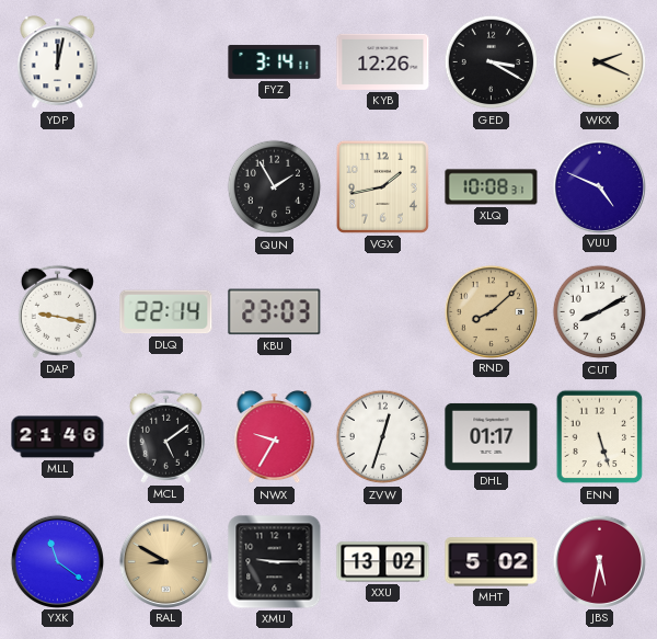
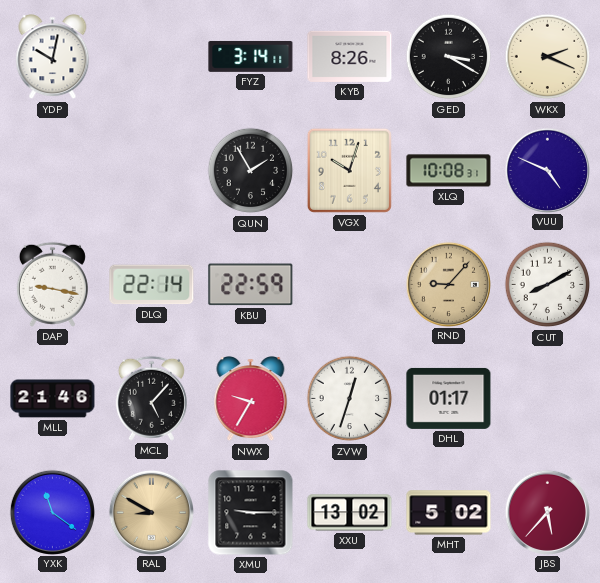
YDP: 12:02 -> 10:02 (53, 57)
KYB: 12:26 -> 8:26 (350, 56)
VGX: 1:43 -> 10:03 (349, 170)
KBU: 23:03 -> 22:59 (251, 285)
RND: 8:08 -> 9:07 (448, 284)
MCL: 5:09 -> 5:07 (151, 398)
ENN: 5:27 -> none (600, 437)
JBS: 5:32 -> 5:37 (547, 512)
